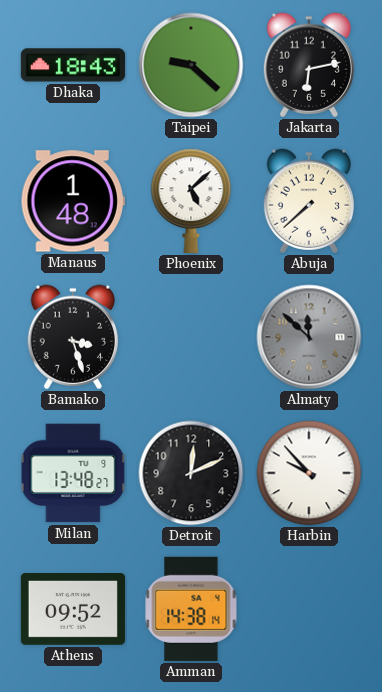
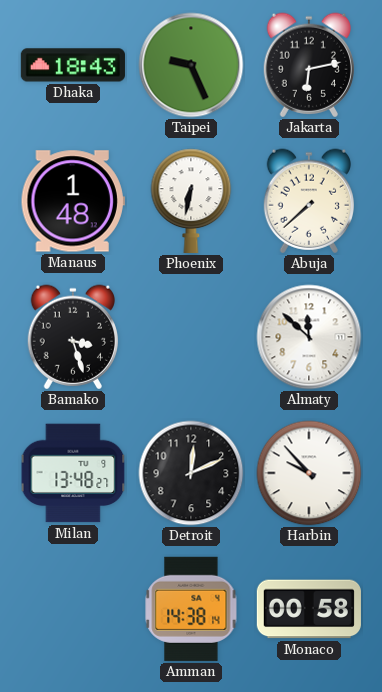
Taipei: 9:22 -> 9:26 (191, 65)
Phoenix: 5:08 -> 6:32 (191, 201)
Almaty dial: grey -> white (309, 337)
Athens: 09:52 -> none (73, 610)
Monaco: none -> 00:58 (309, 609)
